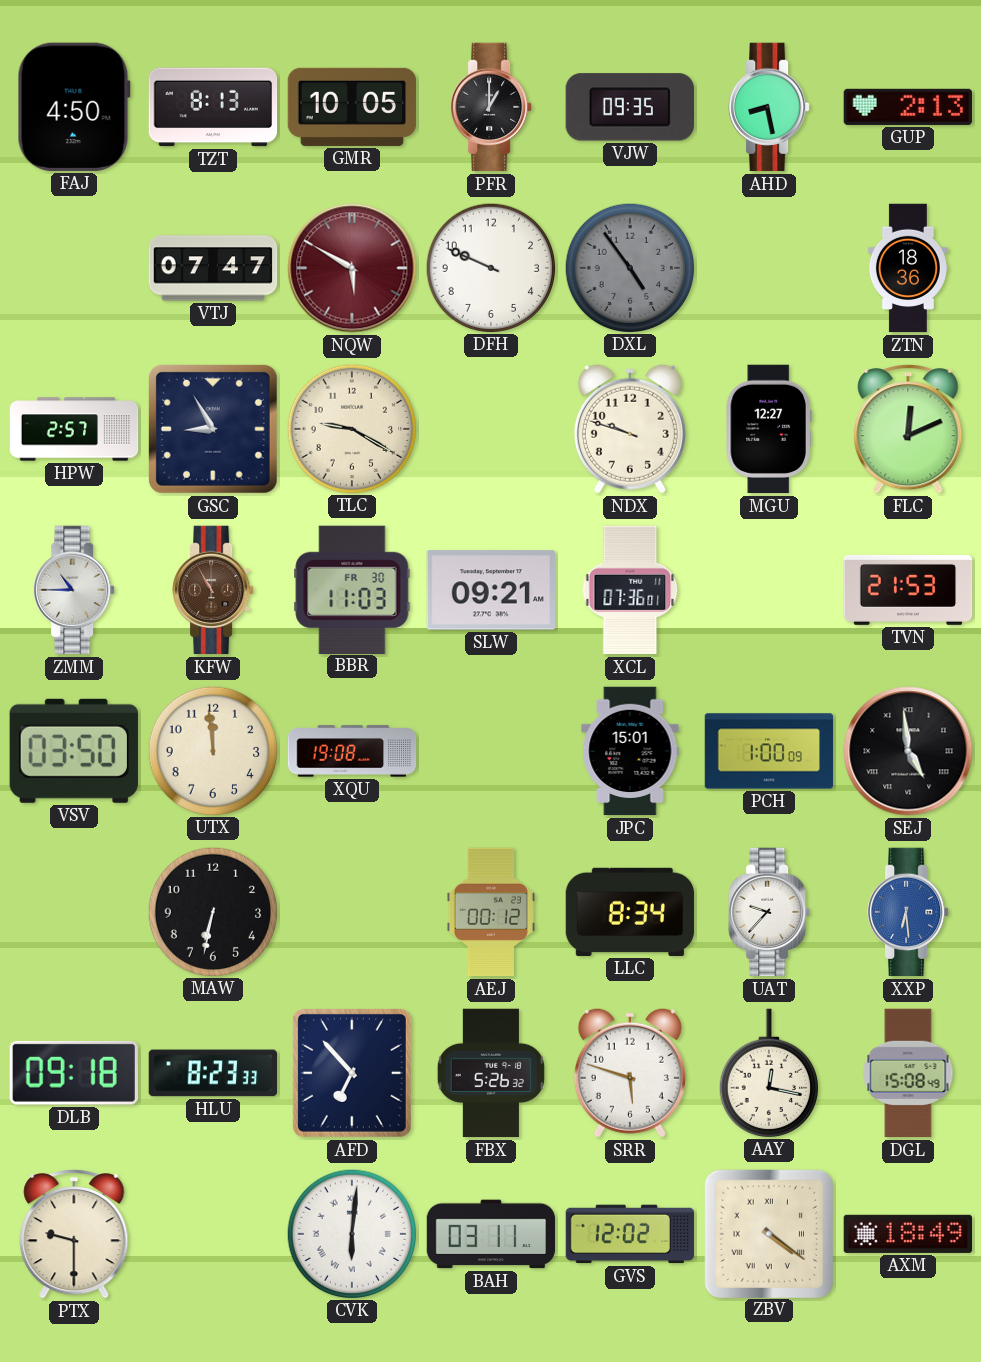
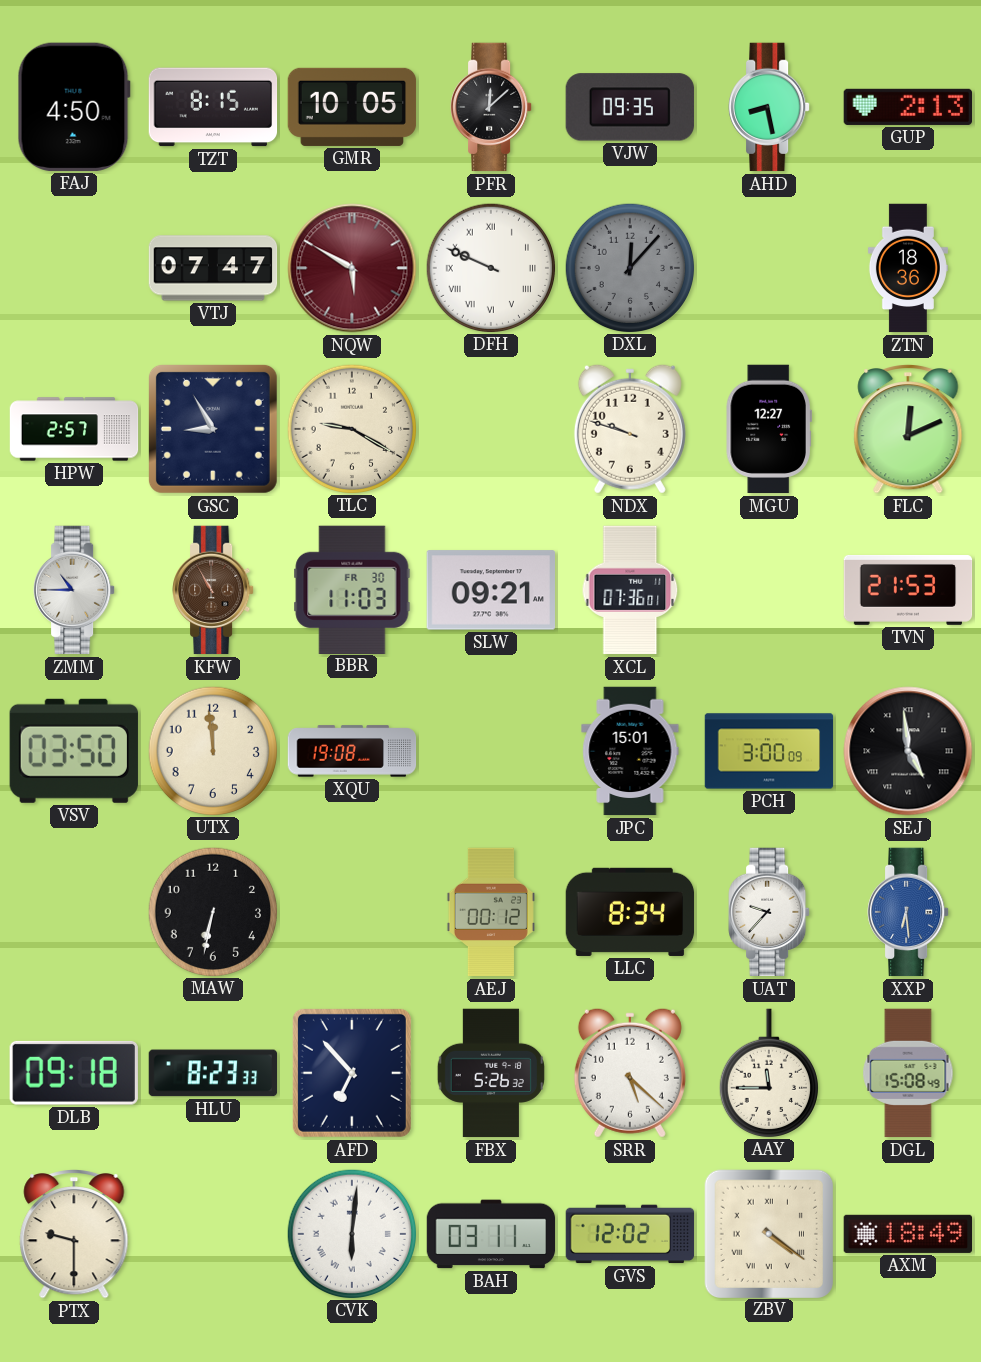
TZT: 8:13 -> 8:15 (213, 107)
PFR: 1:00 -> 12:08 (491, 107)
DFH numerals: Arabic -> Roman (490, 267)
DXL: 4:54 -> 12:07 (629, 267)
PCH: 1:00 -> 3:00 (769, 751)
SRR: 5:48 -> 5:22 (630, 1073)
AAY: 12:17 -> 11:45 (769, 1073)
